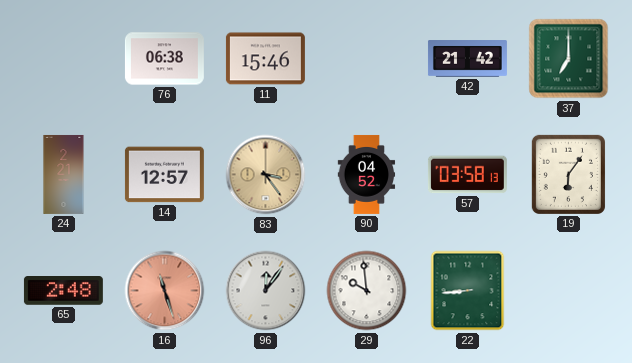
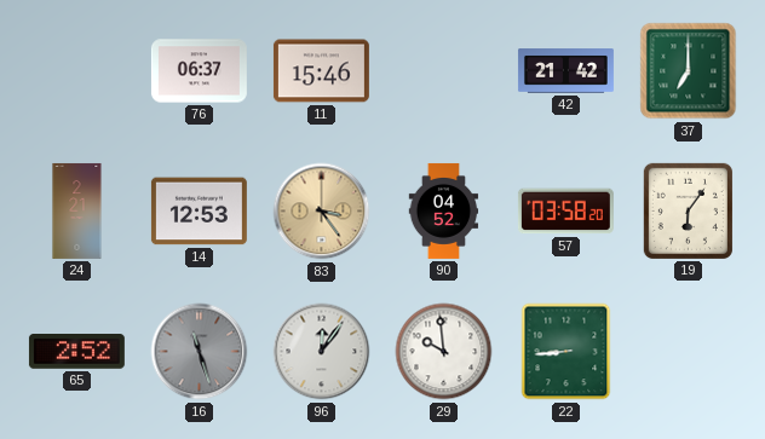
76: 06:38 -> 06:37 (199, 71)
14: 12:57 -> 12:53 (199, 212)
57: 03:58:13 -> 03:58:20 (565, 212)
65: 2:48 -> 2:52 (76, 352)
16 dial: salmon -> grey (200, 352)
